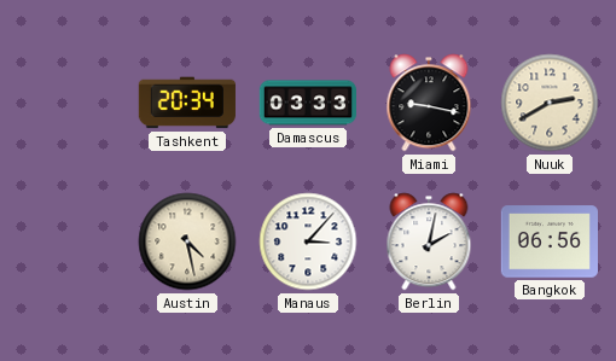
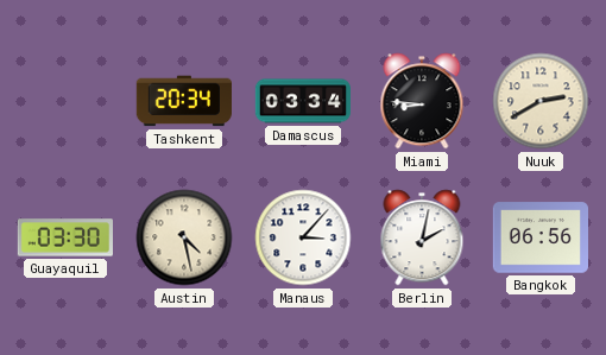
Damascus: 03:33 -> 03:34 (302, 101)
Miami: 9:17 -> 8:46 (422, 101)
Guayaquil: none -> 03:30 (64, 237)
